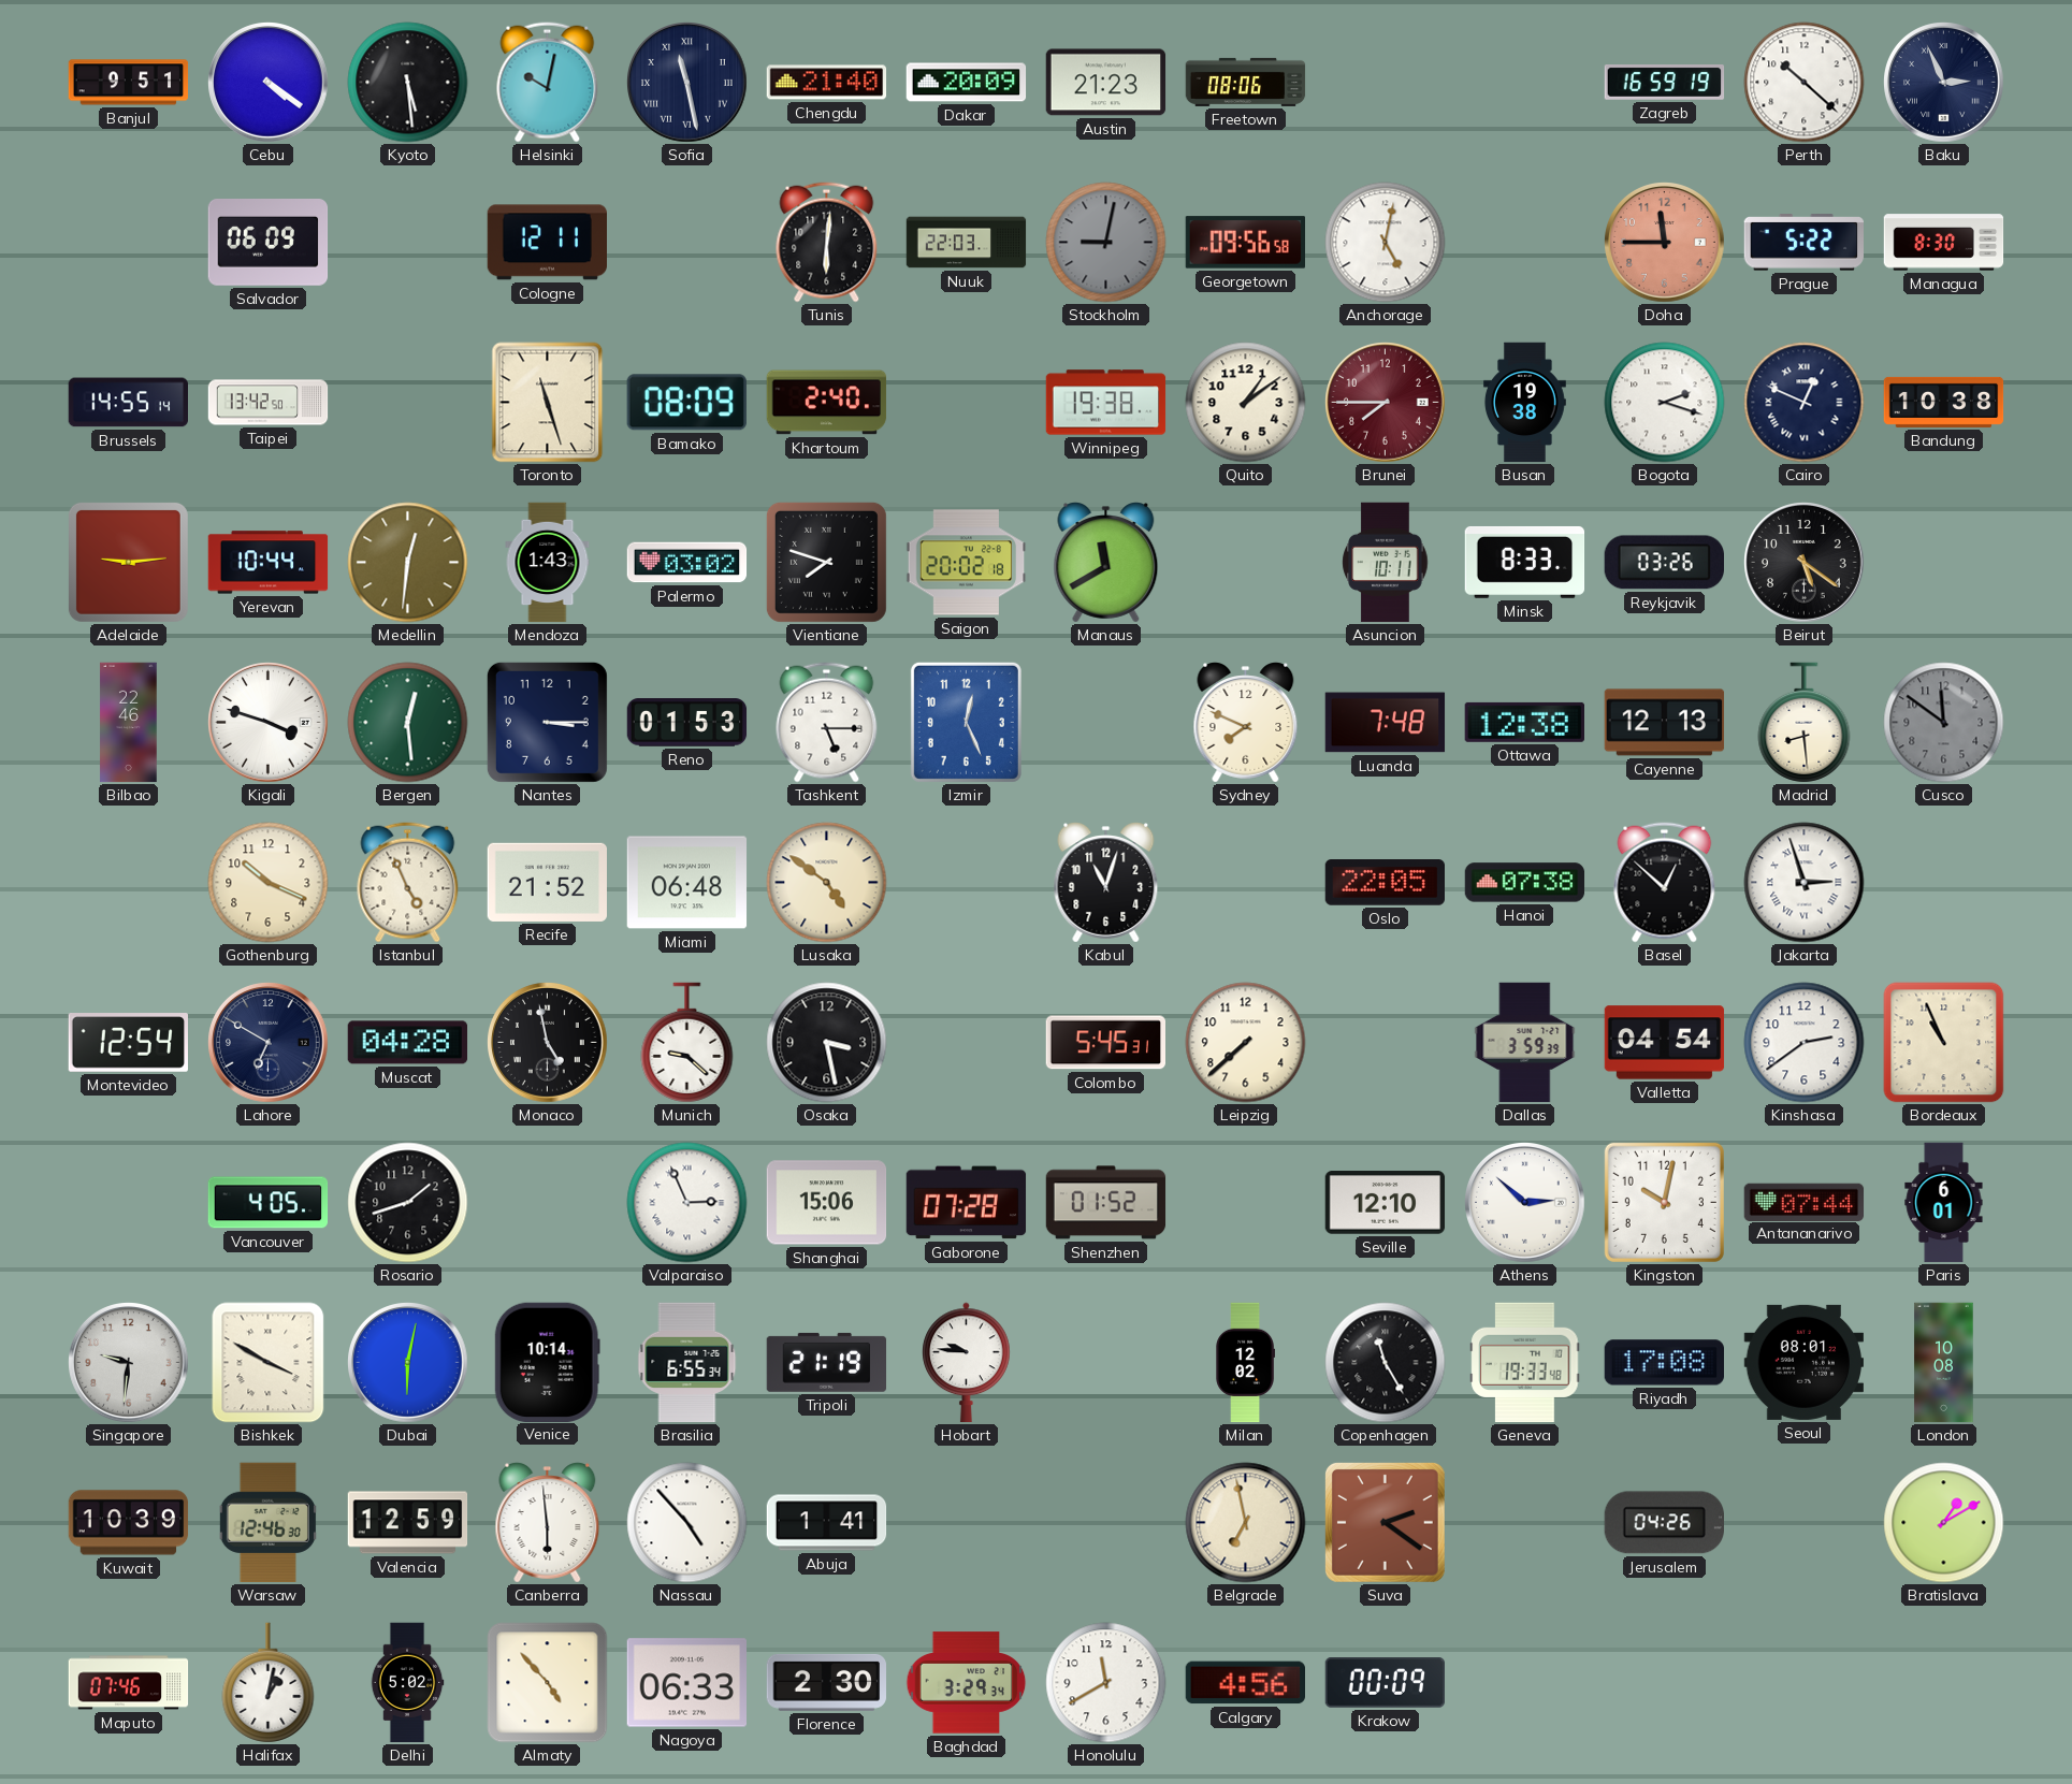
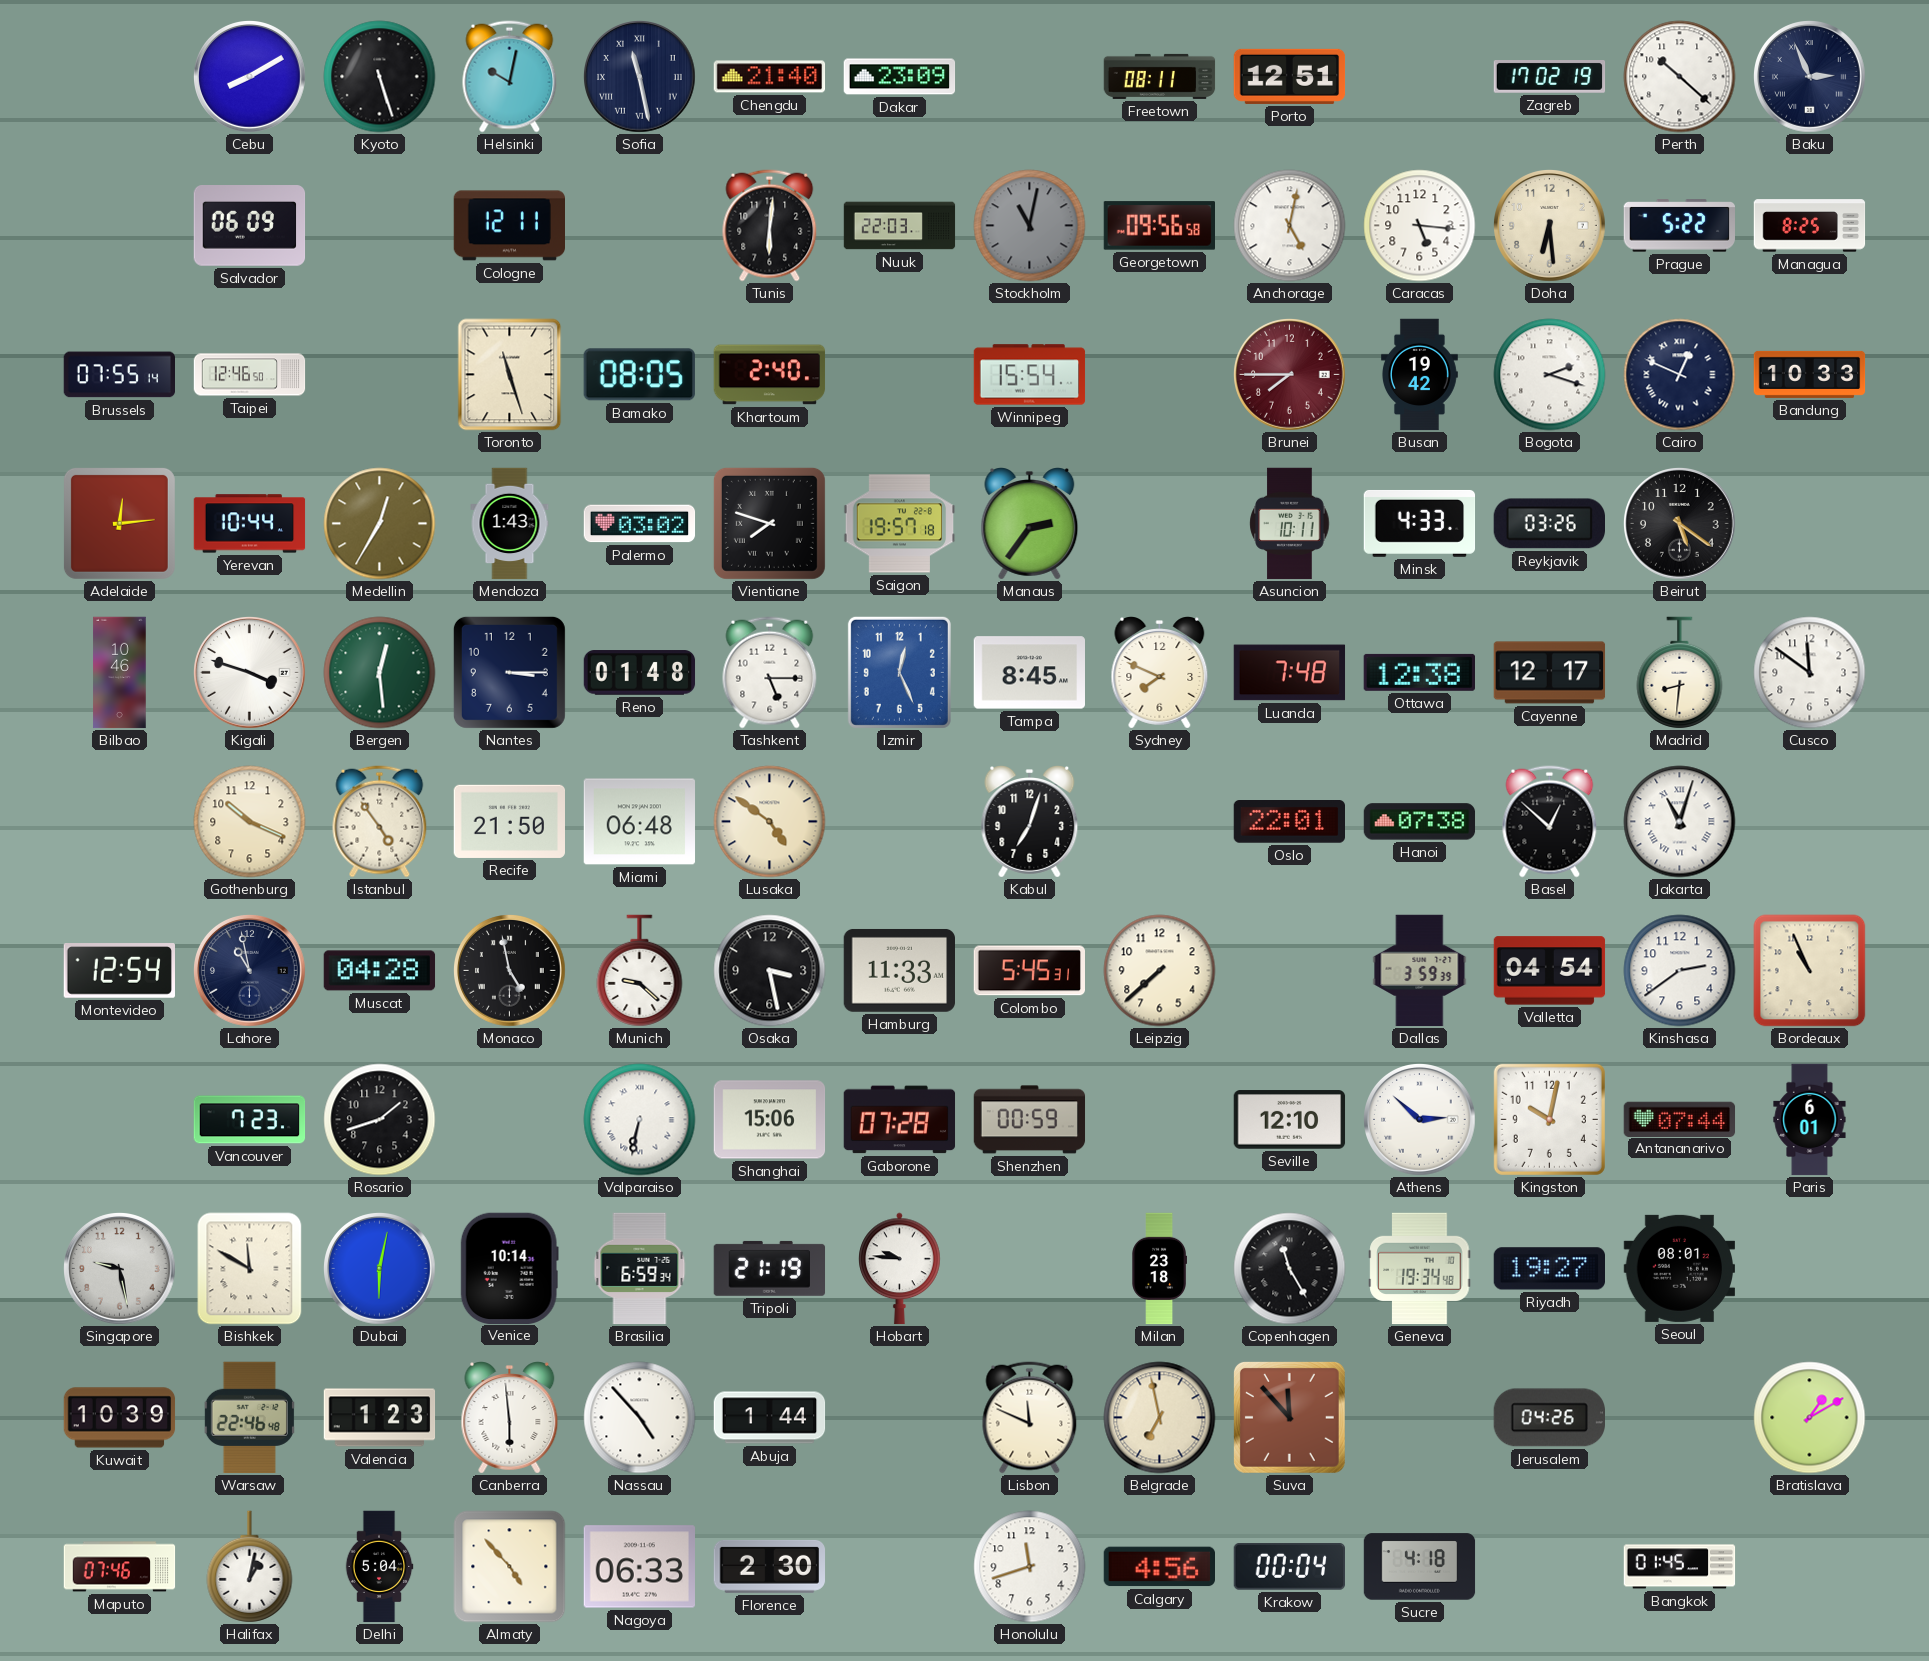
Banjul: 9:51 -> none (129, 83)
Cebu: 4:21 -> 8:10 (250, 77)
Kyoto: 5:29 -> 5:27 (380, 77)
Dakar: 20:09 -> 23:09 (900, 77)
Austin: 21:23 -> none (1106, 83)
Freetown: 08:06 -> 08:11 (1160, 76)
Porto: none -> 12:51 (1290, 76)
Zagreb: 16:59 -> 17:02 (1550, 77)
Stockholm: 9:02 -> 11:02 (1030, 226)
Caracas: none -> 5:16 (1420, 226)
Doha: 11:45 -> 6:29 (1550, 226)
Doha dial: salmon -> cream (1550, 226)
Managua: 8:30 -> 8:25 (1810, 226)
Brussels: 14:55 -> 07:55 (119, 375)
Taipei: 13:42 -> 12:46 (250, 375)
Bamako: 08:09 -> 08:05 (639, 375)
Winnipeg: 19:38 -> 15:54 (1030, 375)
Quito: 1:09 -> none (1246, 403)
Busan: 19:38 -> 19:42 (1419, 375)
Bandung: 10:38 -> 10:33 (1810, 374)
Adelaide: 9:14 -> 12:14 (119, 523)
Medellin: 12:31 -> 12:35 (380, 524)
Saigon: 20:02 -> 19:57 (900, 524)
Manaus: 11:40 -> 2:36 (1030, 524)
Minsk: 8:33 -> 4:33 (1420, 523)
Bilbao: 22:46 -> 10:46 (120, 673)
Reno: 01:53 -> 01:48 (640, 673)
Tampa: none -> 8:45 (1029, 673)
Cayenne: 12:13 -> 12:17 (1550, 673)
Madrid: 8:29 -> 8:31 (1680, 673)
Cusco dial: grey -> white (1810, 673)
Istanbul: 4:56 -> 4:54 (380, 822)
Recife: 21:52 -> 21:50 (509, 821)
Kabul: 11:03 -> 7:03 (1030, 822)
Oslo: 22:05 -> 22:01 (1289, 822)
Jakarta: 2:57 -> 11:03 (1680, 822)
Lahore: 6:50 -> 10:58 (250, 971)
Hamburg: none -> 11:33 (899, 970)
Vancouver: 4:05 -> 7:23 (250, 1120)
Valparaiso: 2:56 -> 6:32 (640, 1120)
Shenzhen: 01:52 -> 00:59 (1030, 1120)
Singapore: 9:31 -> 9:28 (120, 1269)
Bishkek: 3:50 -> 11:50 (250, 1269)
Brasilia: 6:55 -> 6:59 (640, 1269)
Milan: 12:02 -> 23:18 (1159, 1269)
Geneva: 19:33 -> 19:34 (1420, 1269)
Riyadh: 17:08 -> 19:27 (1549, 1269)
London: 10:08 -> none (1944, 1363)
Warsaw: 12:46 -> 22:46 (249, 1418)
Valencia: 12:59 -> 1:23 (380, 1418)
Abuja: 1:41 -> 1:44 (770, 1418)
Lisbon: none -> 11:49 (1030, 1418)
Suva: 2:21 -> 11:53 (1289, 1417)
Delhi: 5:02 -> 5:04 (379, 1567)
Baghdad: 3:29 -> none (967, 1683)
Honolulu: 11:40 -> 11:42 (1030, 1567)
Krakow: 00:09 -> 00:04 (1290, 1567)
Sucre: none -> 4:18 (1420, 1567)
Bangkok: none -> 01:45 (1680, 1567)
